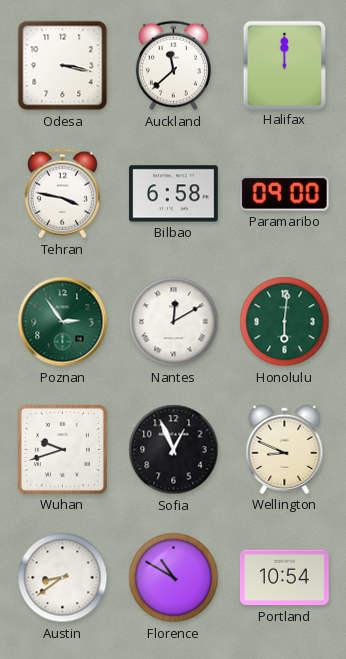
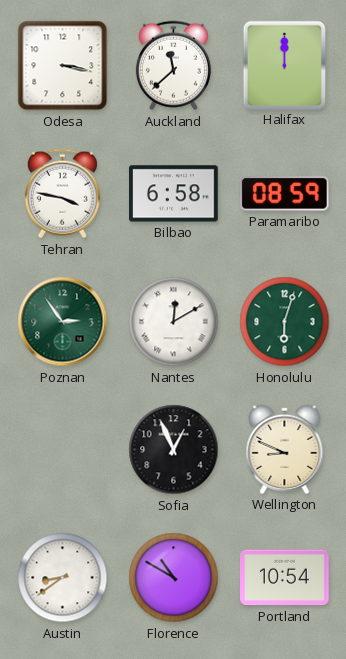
Paramaribo: 09:00 -> 08:59 (284, 194)
Honolulu: 6:01 -> 6:03 (285, 322)
Wuhan: 9:42 -> none (62, 449)
